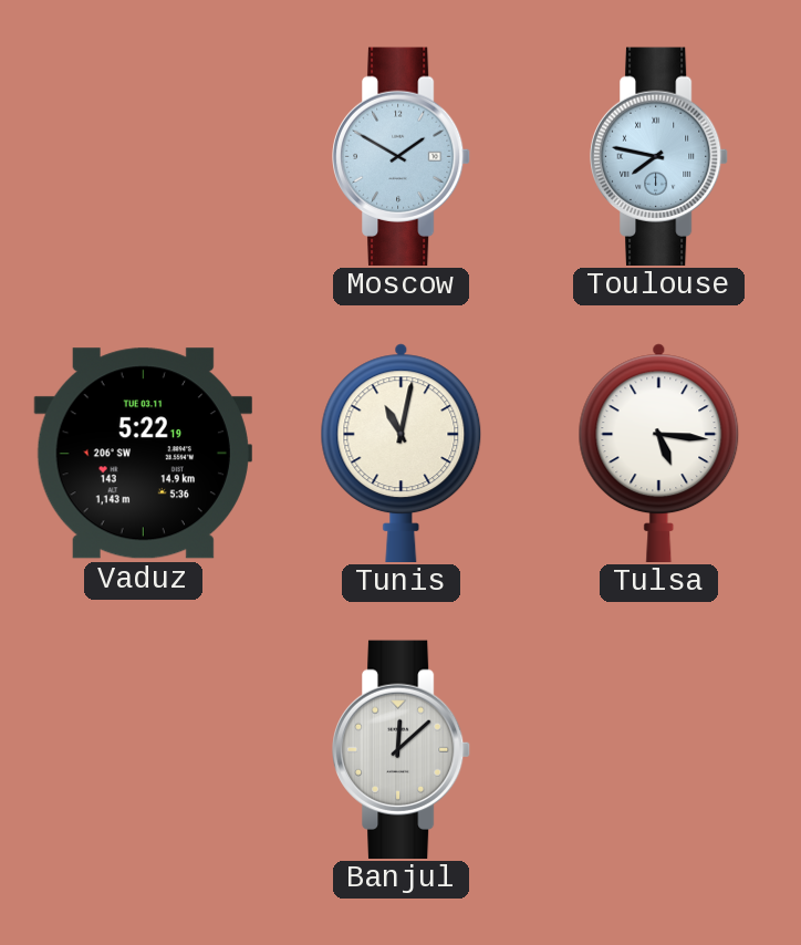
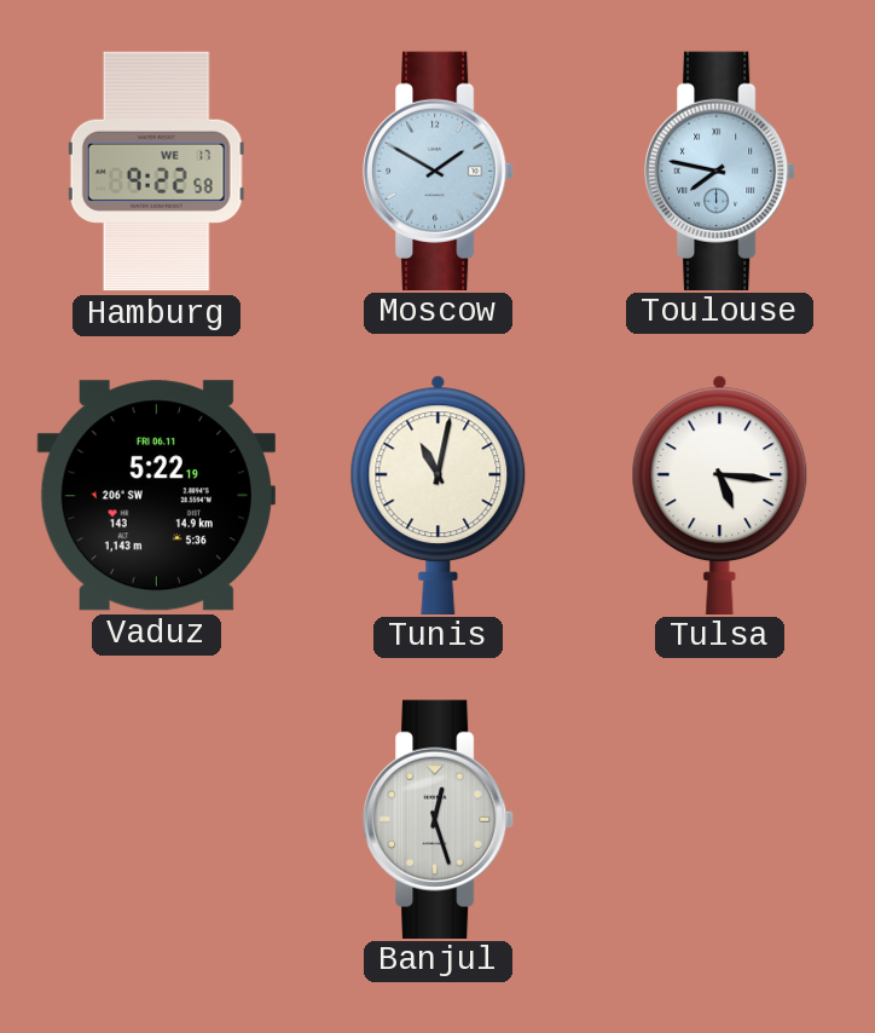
Hamburg: none -> 9:22 (156, 172)
Vaduz date: TUE 03.11 -> FRI 06.11 (156, 496)
Banjul: 12:08 -> 12:27 (440, 819)
